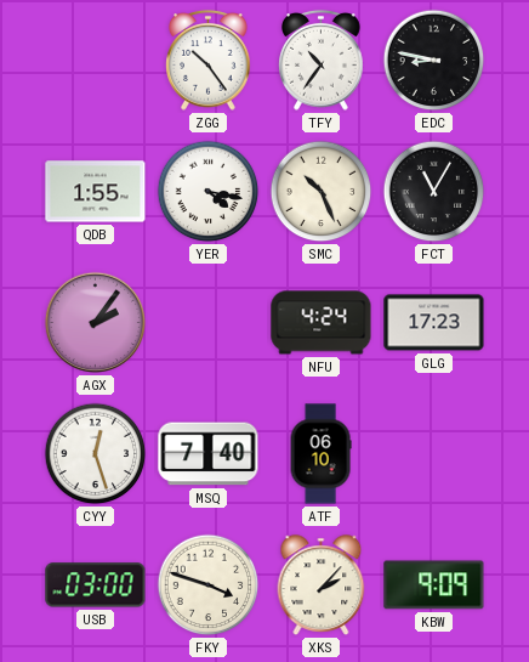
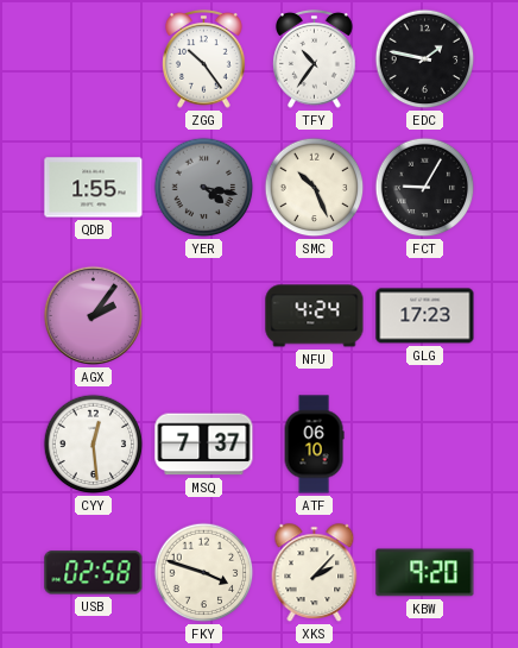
EDC: 8:47 -> 1:47 (425, 59)
YER dial: white -> grey (204, 188)
FCT: 11:05 -> 9:05 (425, 188)
CYY: 12:27 -> 12:29 (94, 445)
MSQ: 7:40 -> 7:37 (204, 445)
USB: 03:00 -> 02:58 (94, 573)
KBW: 9:09 -> 9:20 (425, 573)
